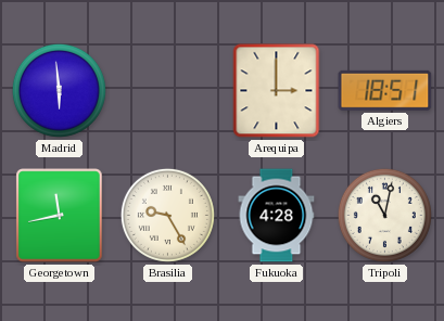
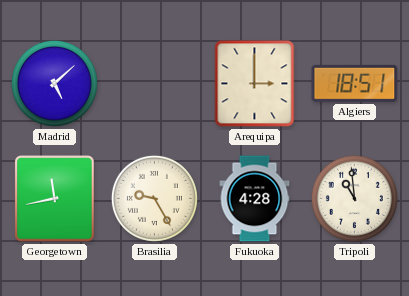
Madrid: 5:59 -> 5:08 (54, 83)
Tripoli: 11:02 -> 10:59 (354, 198)
